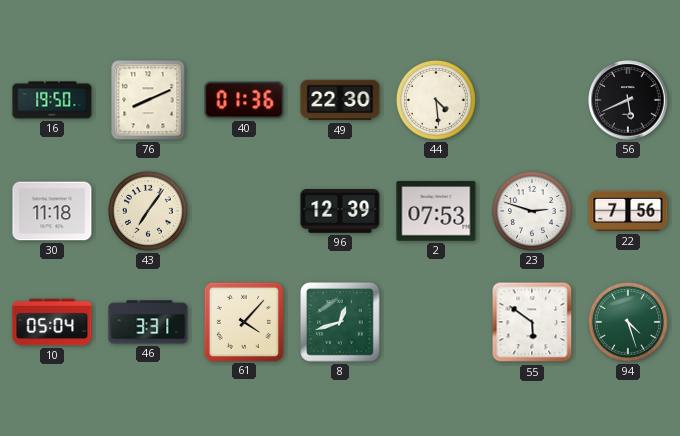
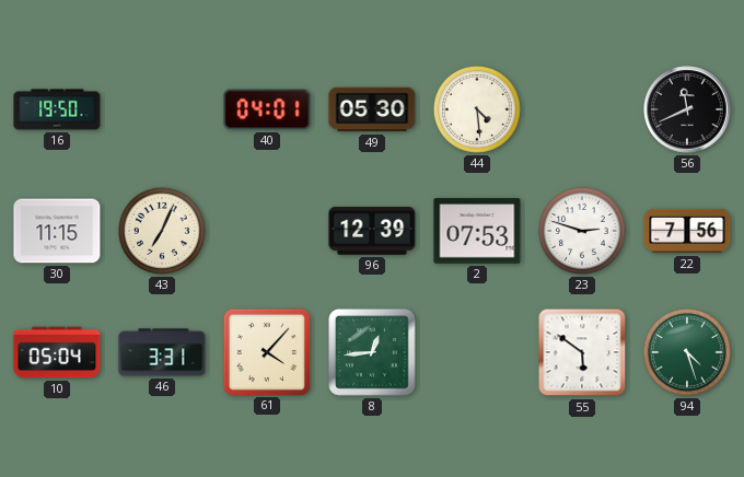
76: 8:11 -> none (148, 100)
40: 01:36 -> 04:01 (267, 109)
49: 22:30 -> 05:30 (372, 109)
56: 5:41 -> 11:41 (687, 109)
30: 11:18 -> 11:15 (57, 231)
43: 7:06 -> 7:04 (162, 231)
8: 12:42 -> 12:44 (372, 352)
